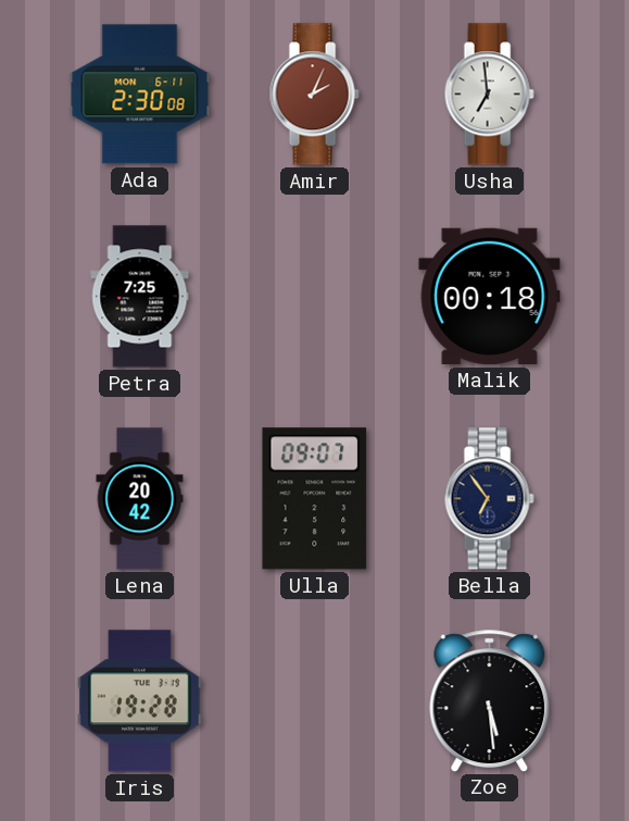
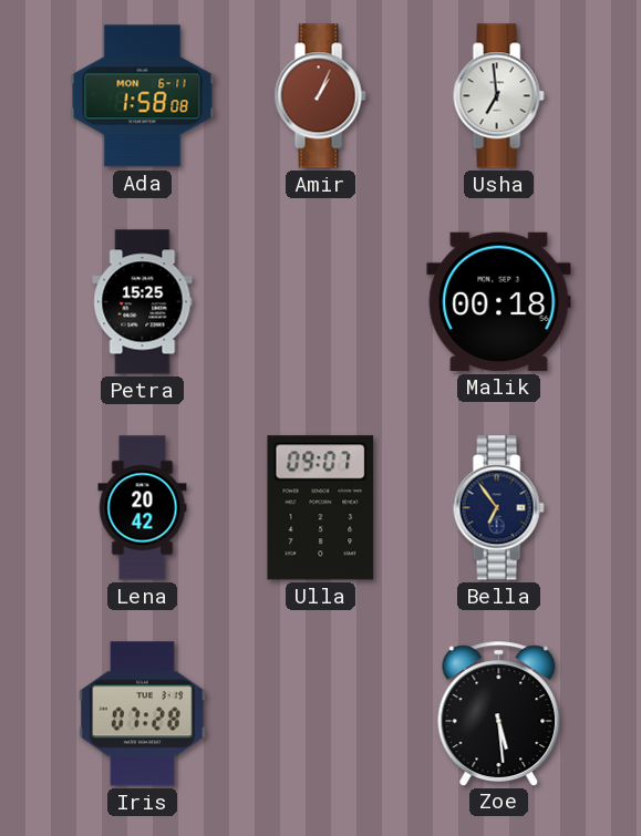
Ada: 2:30 -> 1:58 (143, 96)
Amir: 2:04 -> 1:04 (320, 96)
Petra: 7:25 -> 15:25 (143, 302)
Iris: 19:28 -> 07:28 (142, 714)
